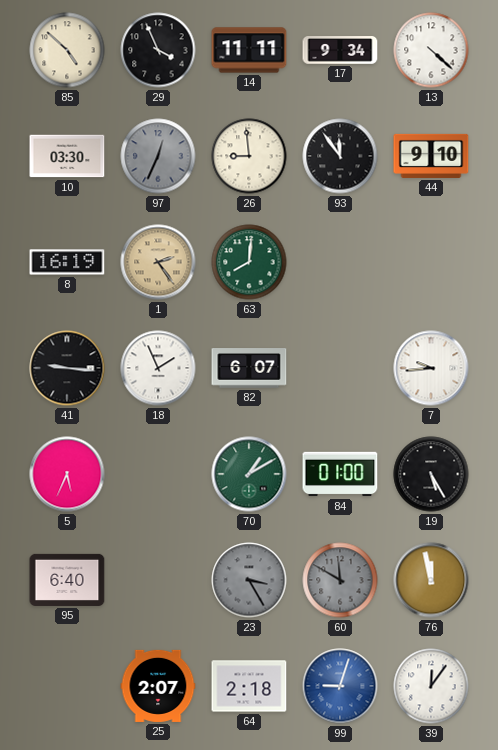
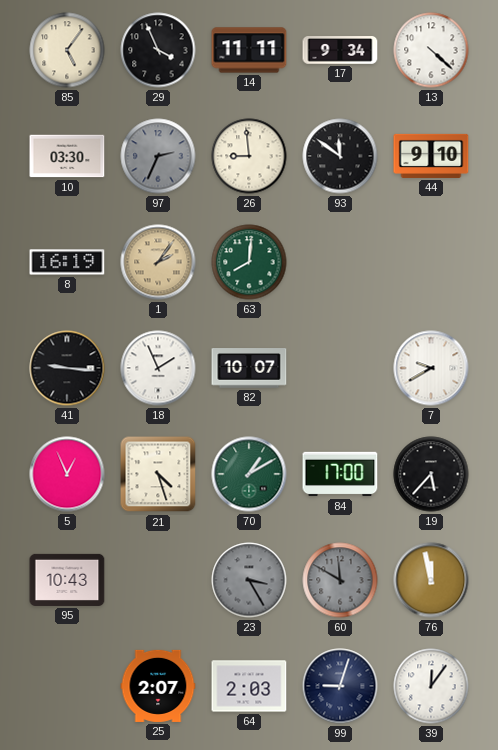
85: 4:52 -> 5:06 (67, 50)
97: 12:34 -> 2:34 (158, 156)
93: 11:54 -> 11:51 (340, 156)
1: 2:24 -> 2:06 (158, 262)
82: 6:07 -> 10:07 (249, 368)
7: 9:44 -> 9:40 (431, 368)
5: 5:34 -> 12:56 (67, 474)
21: none -> 4:27 (158, 474)
84: 01:00 -> 17:00 (340, 474)
19: 5:25 -> 5:37 (431, 474)
95: 6:40 -> 10:43 (67, 580)
64: 2:18 -> 2:03 (249, 686)
99 dial: blue -> navy (340, 686)
